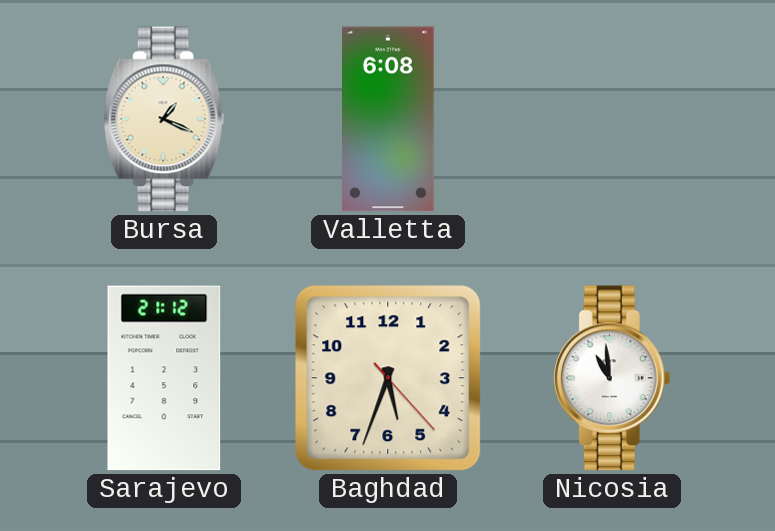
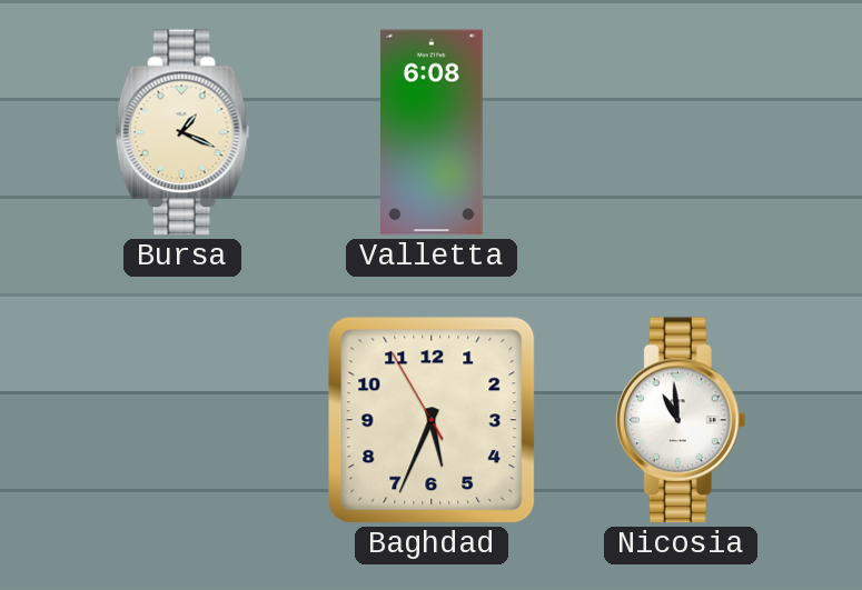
Sarajevo: 21:12 -> none (164, 378)
Baghdad: 5:33:23 -> 5:33:55 (432, 420)
